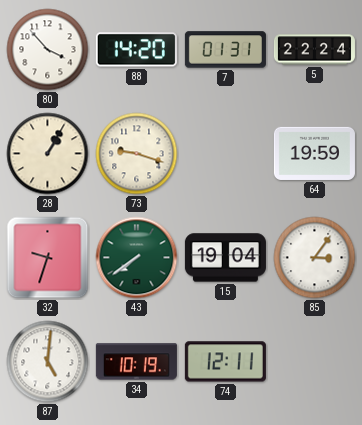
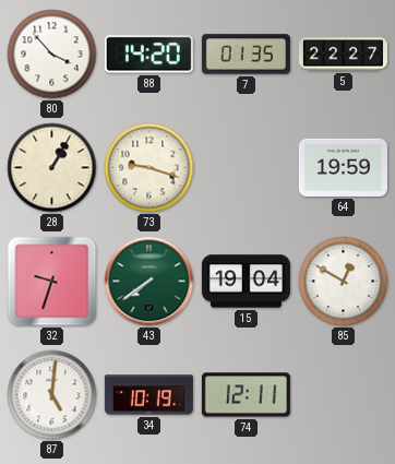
7: 01:31 -> 01:35 (246, 55)
5: 22:24 -> 22:27 (343, 55)
85: 3:06 -> 12:50 (344, 282)
